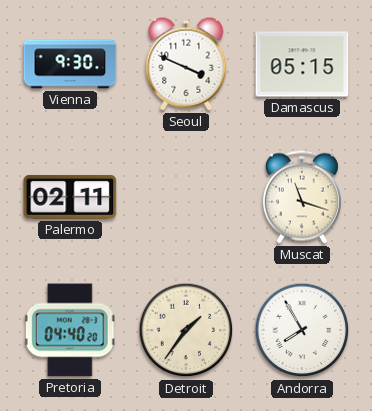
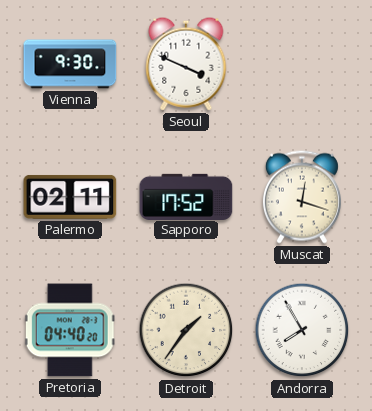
Damascus: 05:15 -> none (302, 64)
Sapporo: none -> 17:52 (186, 196)
Muscat: 11:18 -> 12:18 (302, 197)
